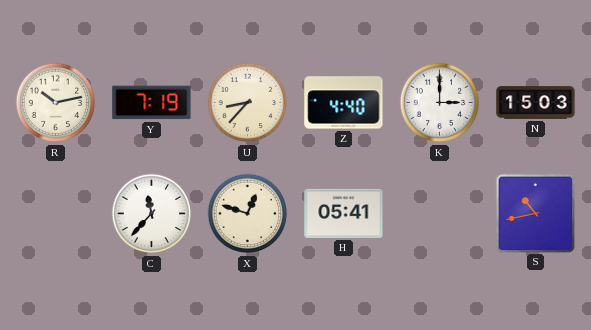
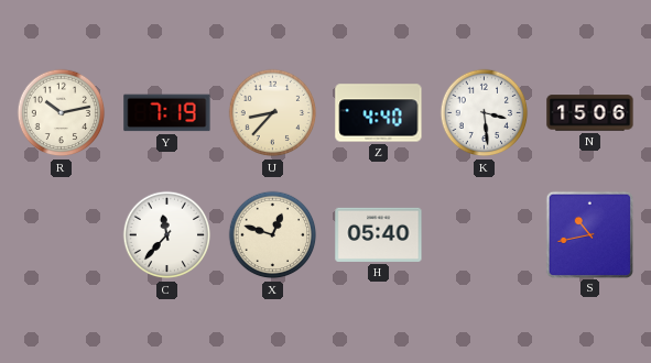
K: 3:00 -> 3:29 (485, 113)
N: 15:03 -> 15:06 (590, 113)
H: 05:41 -> 05:40 (379, 234)
